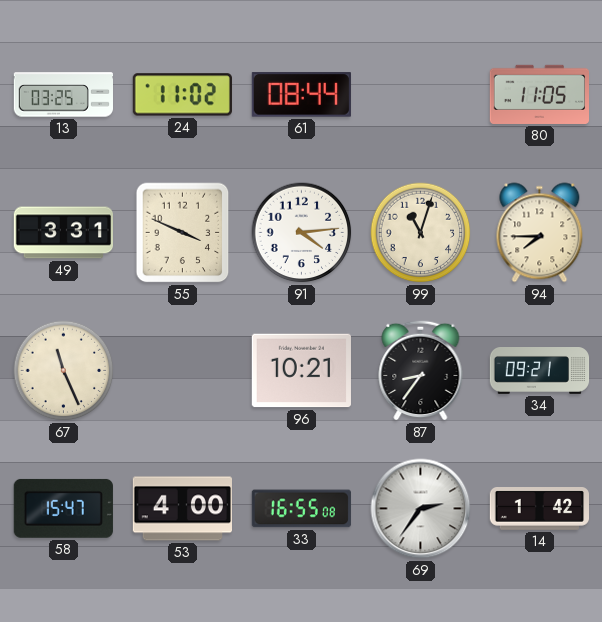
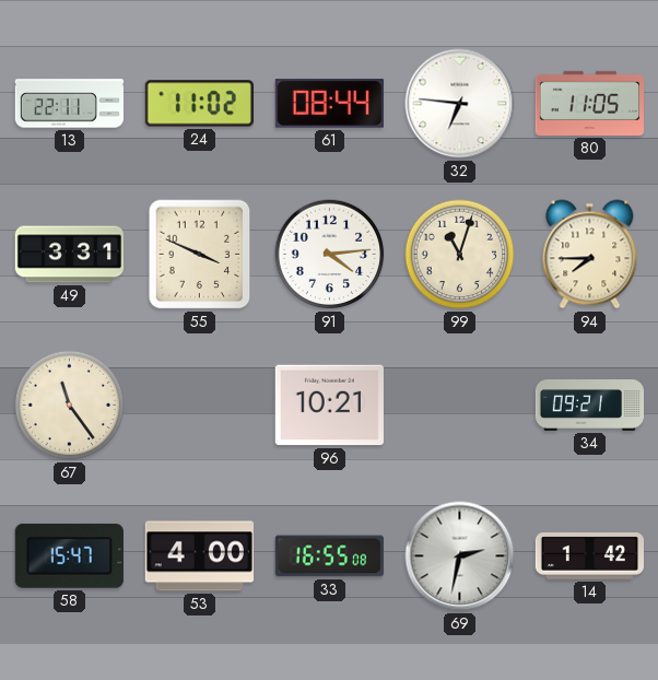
13: 03:25 -> 22:11 (69, 104)
32: none -> 6:46 (460, 104)
67: 11:26 -> 11:24 (70, 406)
87: 8:36 -> none (421, 370)
69: 2:36 -> 2:32 (460, 556)
